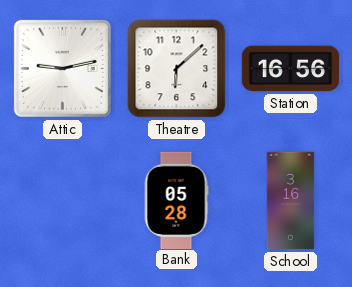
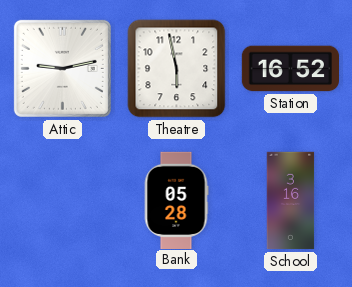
Theatre: 6:08 -> 5:58 (177, 69)
Station: 16:56 -> 16:52 (290, 69)
